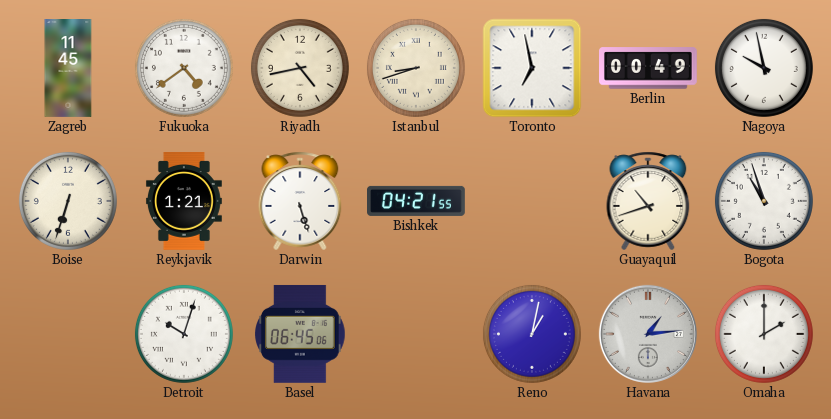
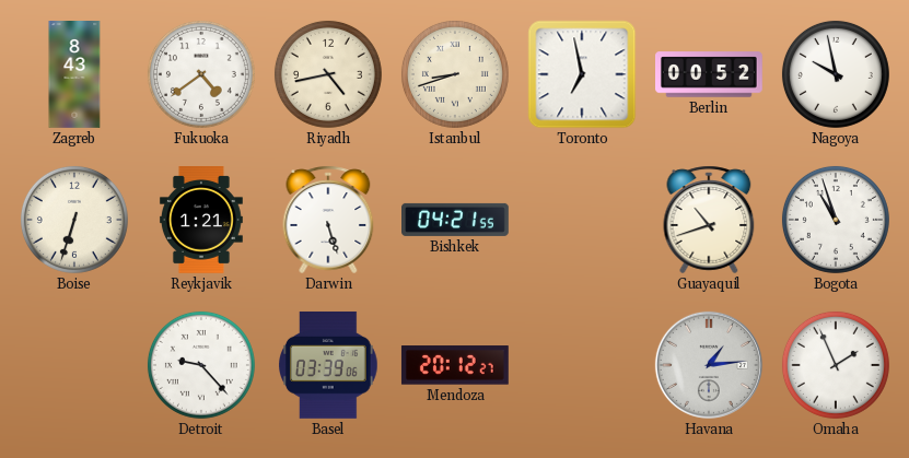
Zagreb: 11:45 -> 8:43 (74, 75)
Berlin: 00:49 -> 00:52 (710, 74)
Detroit: 10:03 -> 9:23 (201, 365)
Basel: 06:45 -> 03:39 (329, 365)
Mendoza: none -> 20:12 (455, 365)
Reno: 1:02 -> none (532, 334)
Omaha: 2:00 -> 1:56 (836, 365)
